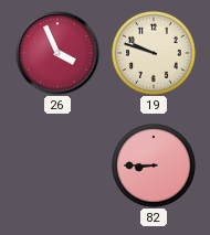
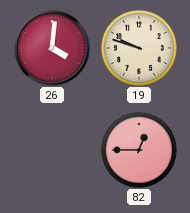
26: 3:56 -> 4:01 (52, 48)
82: 8:45 -> 12:45 (139, 150)
